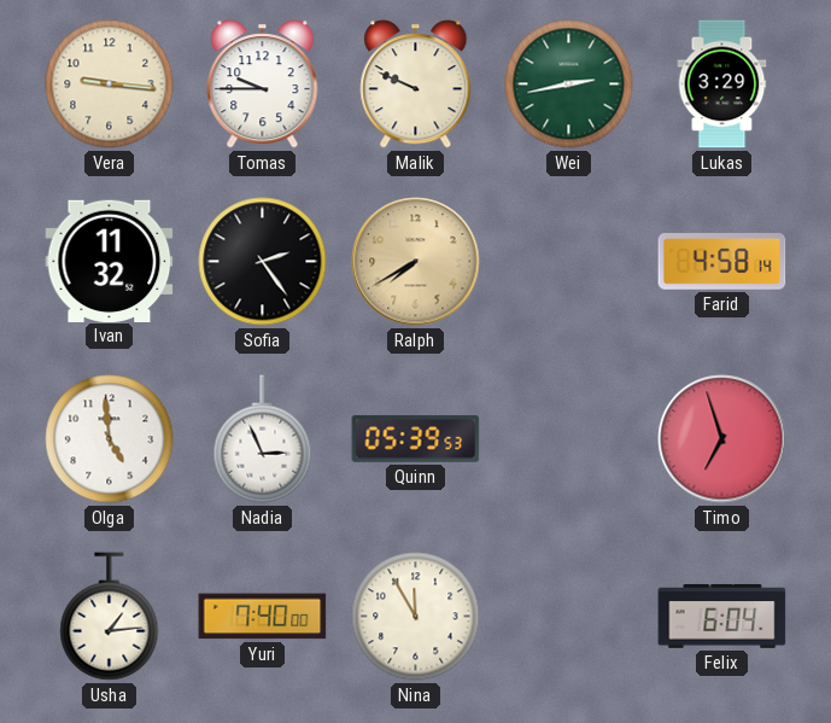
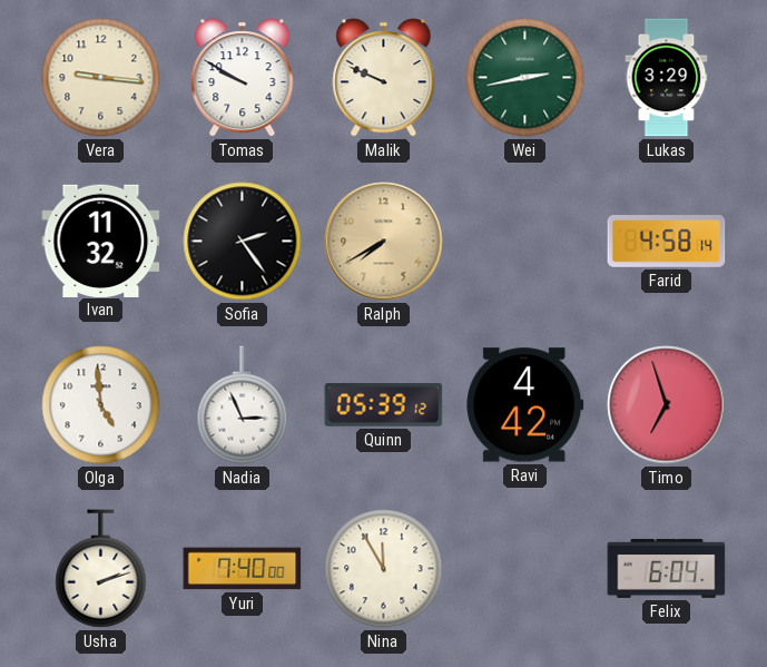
Tomas: 9:45 -> 9:50 (243, 78)
Quinn: 05:39:53 -> 05:39:12 (384, 405)
Ravi: none -> 4:42 (525, 405)
Usha: 1:14 -> 2:12 (101, 569)
